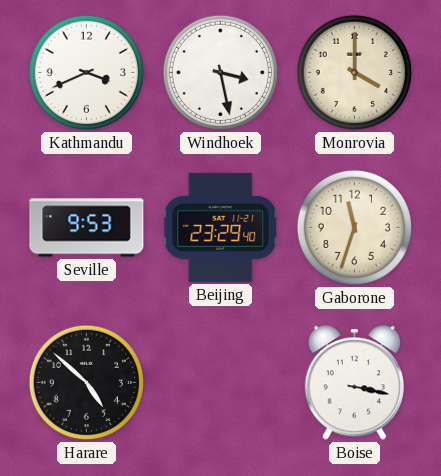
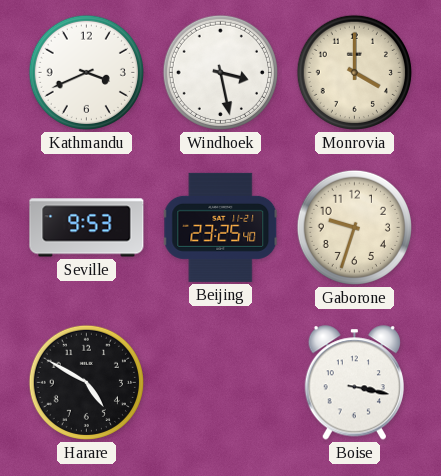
Beijing: 23:29 -> 23:25 (221, 227)
Gaborone: 11:33 -> 9:33 (354, 227)
Harare: 4:52 -> 4:50 (86, 382)
